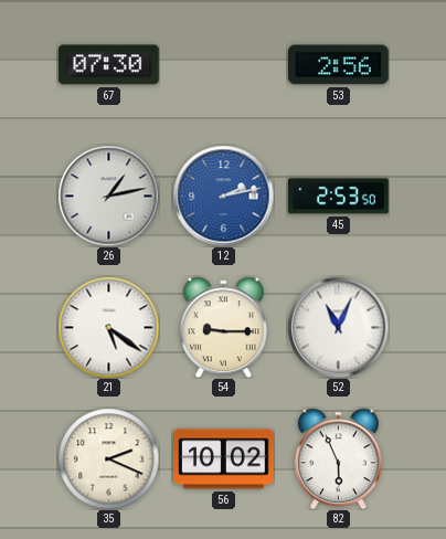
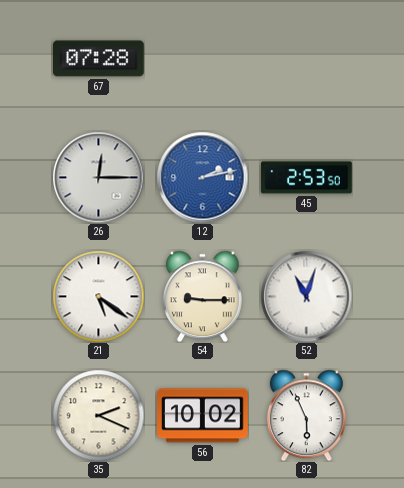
67: 07:30 -> 07:28 (99, 59)
53: 2:56 -> none (339, 65)
26: 1:13 -> 12:15 (98, 177)
52: 11:04 -> 11:03 (306, 296)
